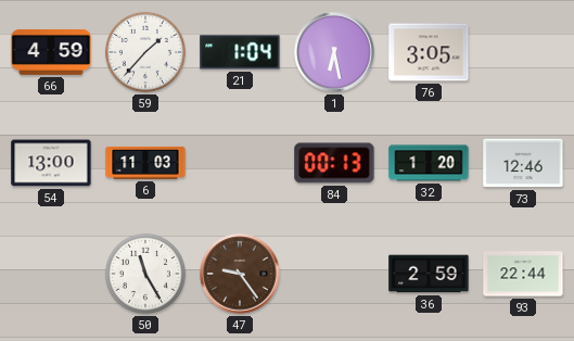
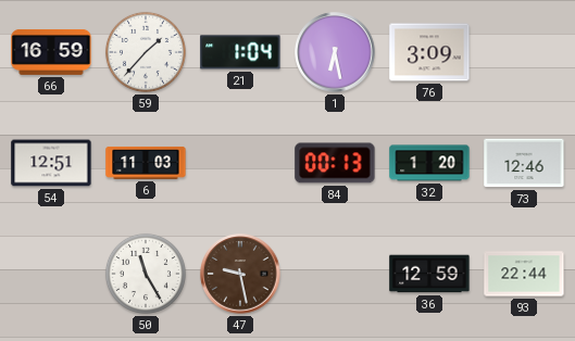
66: 4:59 -> 16:59 (51, 52)
76: 3:05 -> 3:09 (429, 52)
54: 13:00 -> 12:51 (51, 163)
47: 9:24 -> 9:28 (240, 274)
36: 2:59 -> 12:59 (429, 274)
